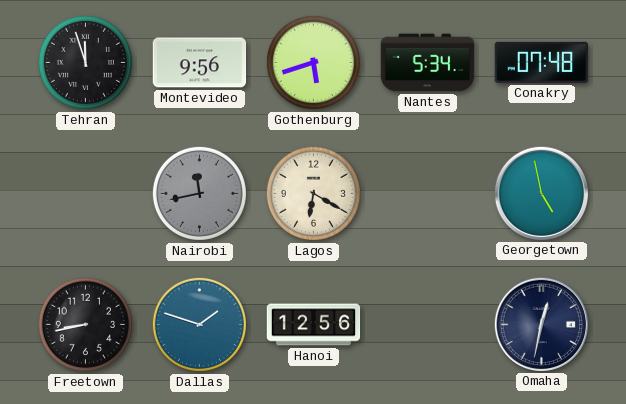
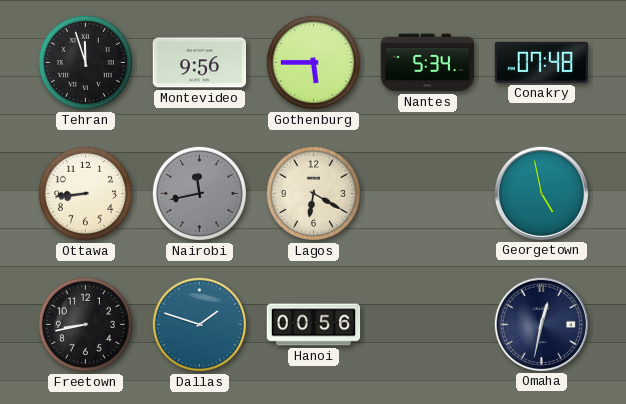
Gothenburg: 5:42 -> 5:45 (313, 62)
Ottawa: none -> 8:44 (85, 193)
Hanoi: 12:56 -> 00:56 (314, 325)
